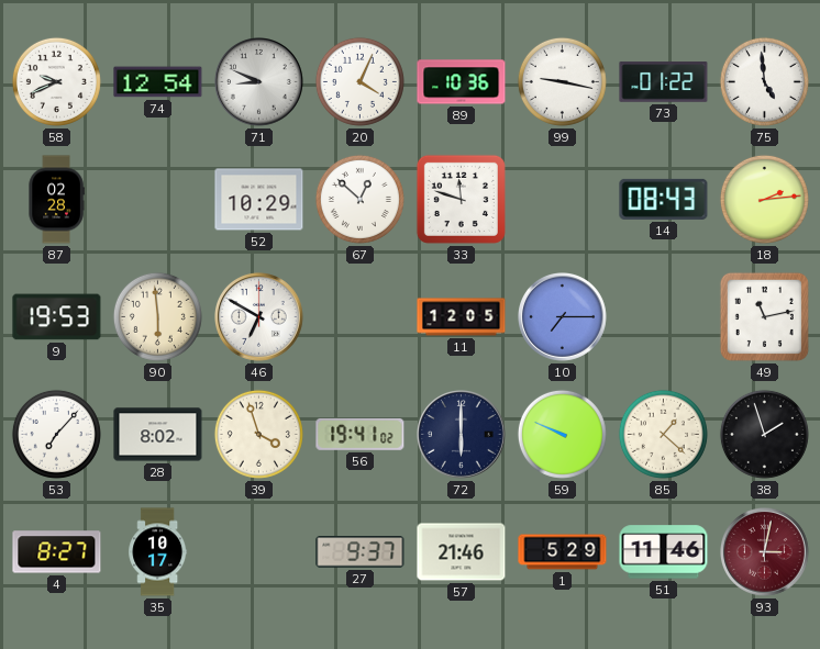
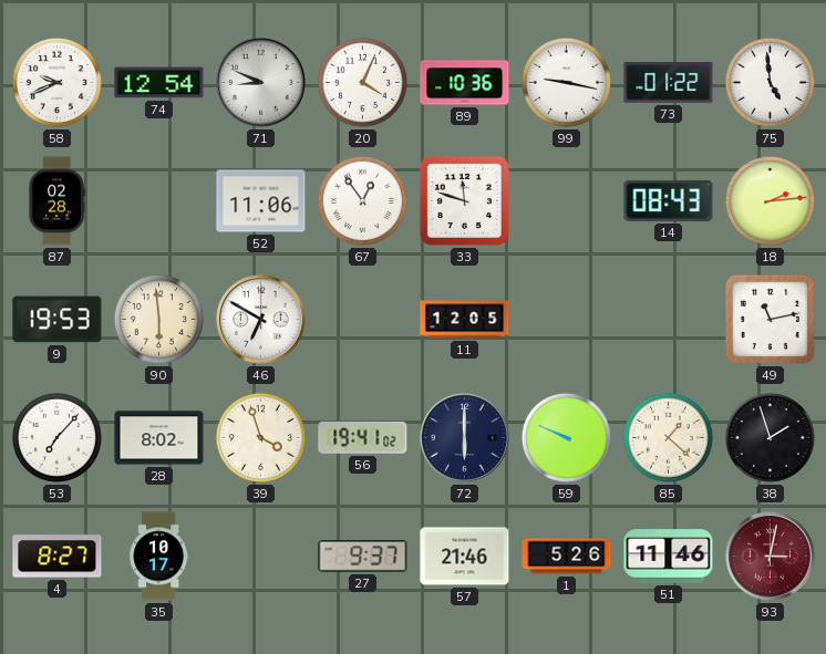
52: 10:29 -> 11:06 (261, 201)
67: 12:52 -> 12:54 (362, 200)
10: 7:15 -> none (563, 317)
1: 5:29 -> 5:26 (567, 557)
